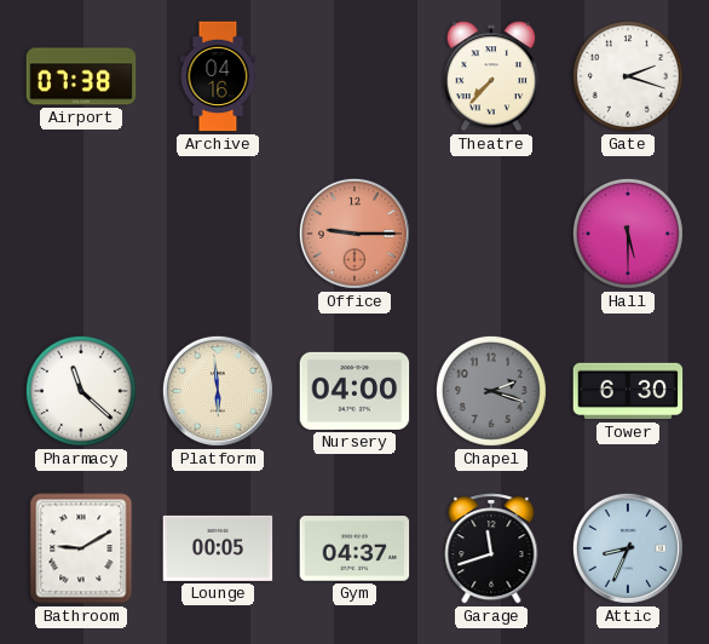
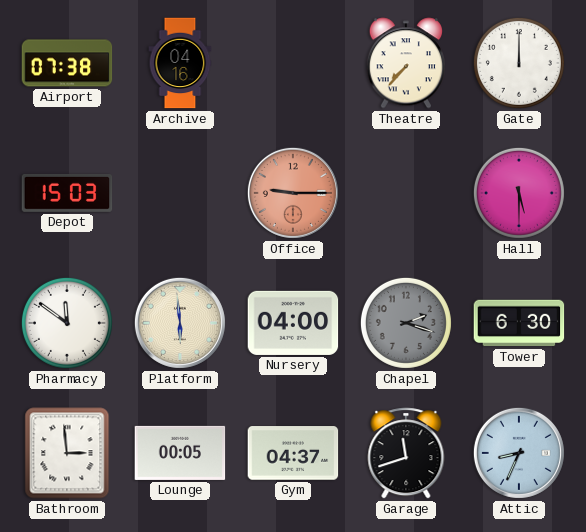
Gate: 2:18 -> 12:00 (519, 63)
Depot: none -> 15:03 (67, 193)
Pharmacy: 11:22 -> 11:51 (67, 323)
Bathroom: 9:10 -> 2:59 (67, 453)
